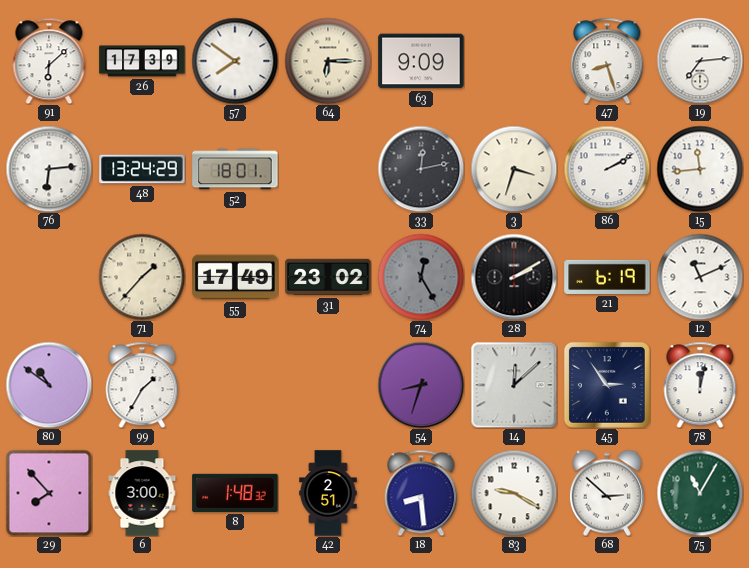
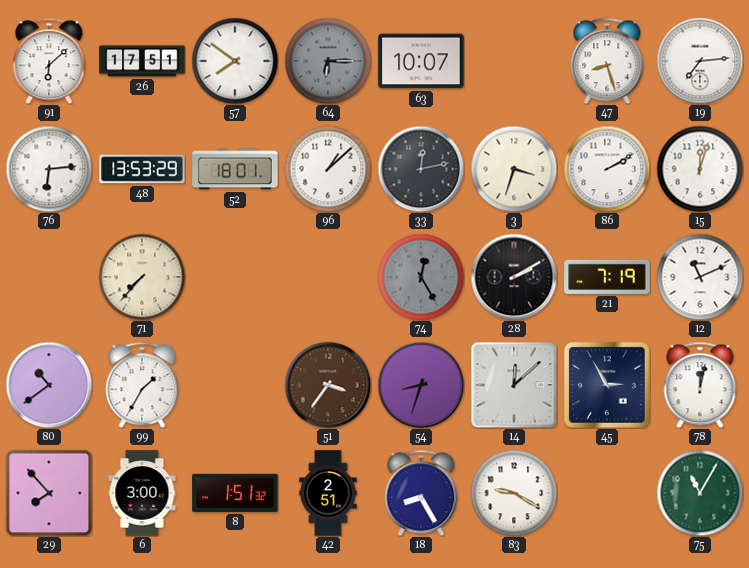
26: 17:39 -> 17:51 (142, 61)
64 dial: cream -> grey (328, 61)
63: 9:09 -> 10:07 (421, 61)
48: 13:24 -> 13:53 (142, 169)
96: none -> 1:08 (328, 169)
15: 11:44 -> 12:03 (700, 169)
71: 1:37 -> 7:37 (142, 277)
55: 17:49 -> none (235, 277)
31: 23:02 -> none (328, 277)
21: 6:19 -> 7:19 (607, 277)
80: 10:51 -> 10:39 (49, 385)
51: none -> 3:36 (328, 385)
45: 2:54 -> 2:55 (607, 385)
8: 1:48 -> 1:51 (235, 493)
18: 8:29 -> 8:25 (421, 493)
68: 2:52 -> none (607, 493)
